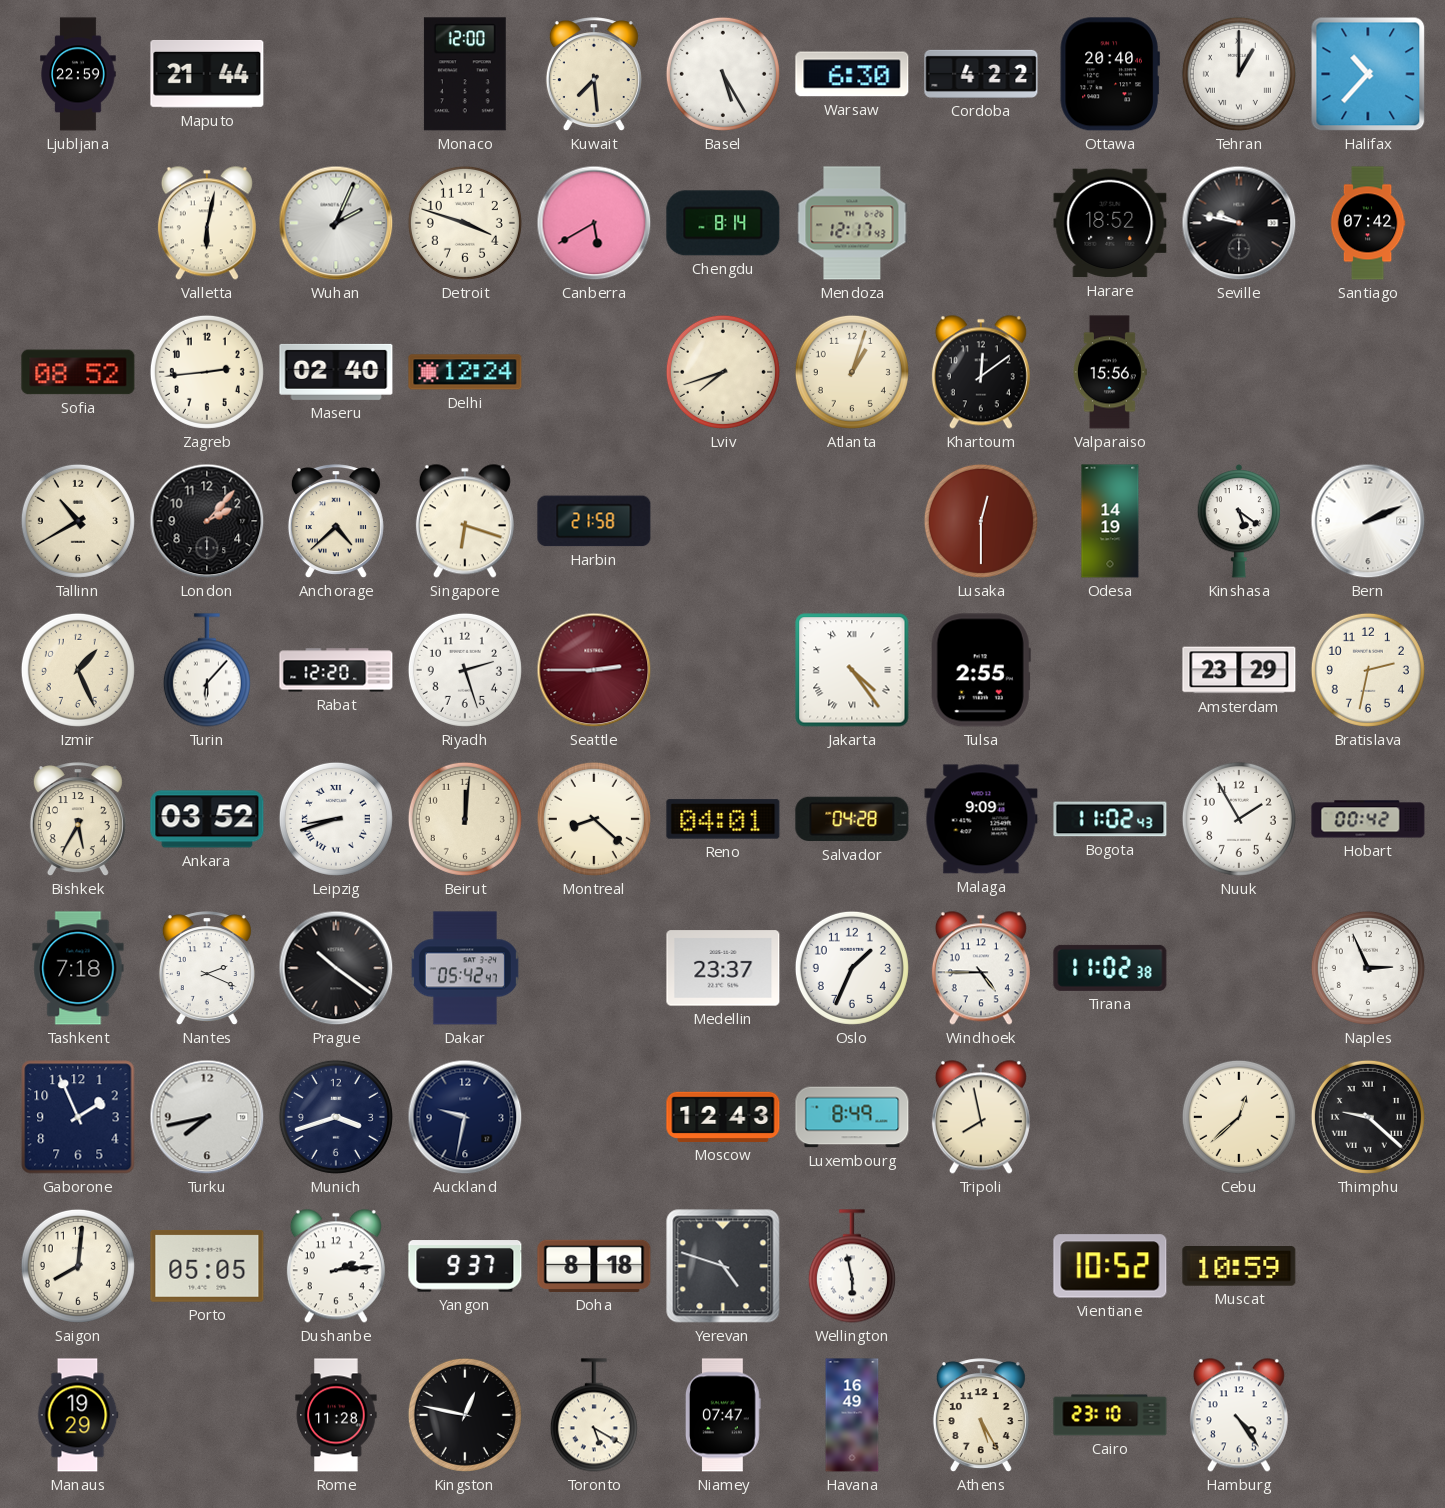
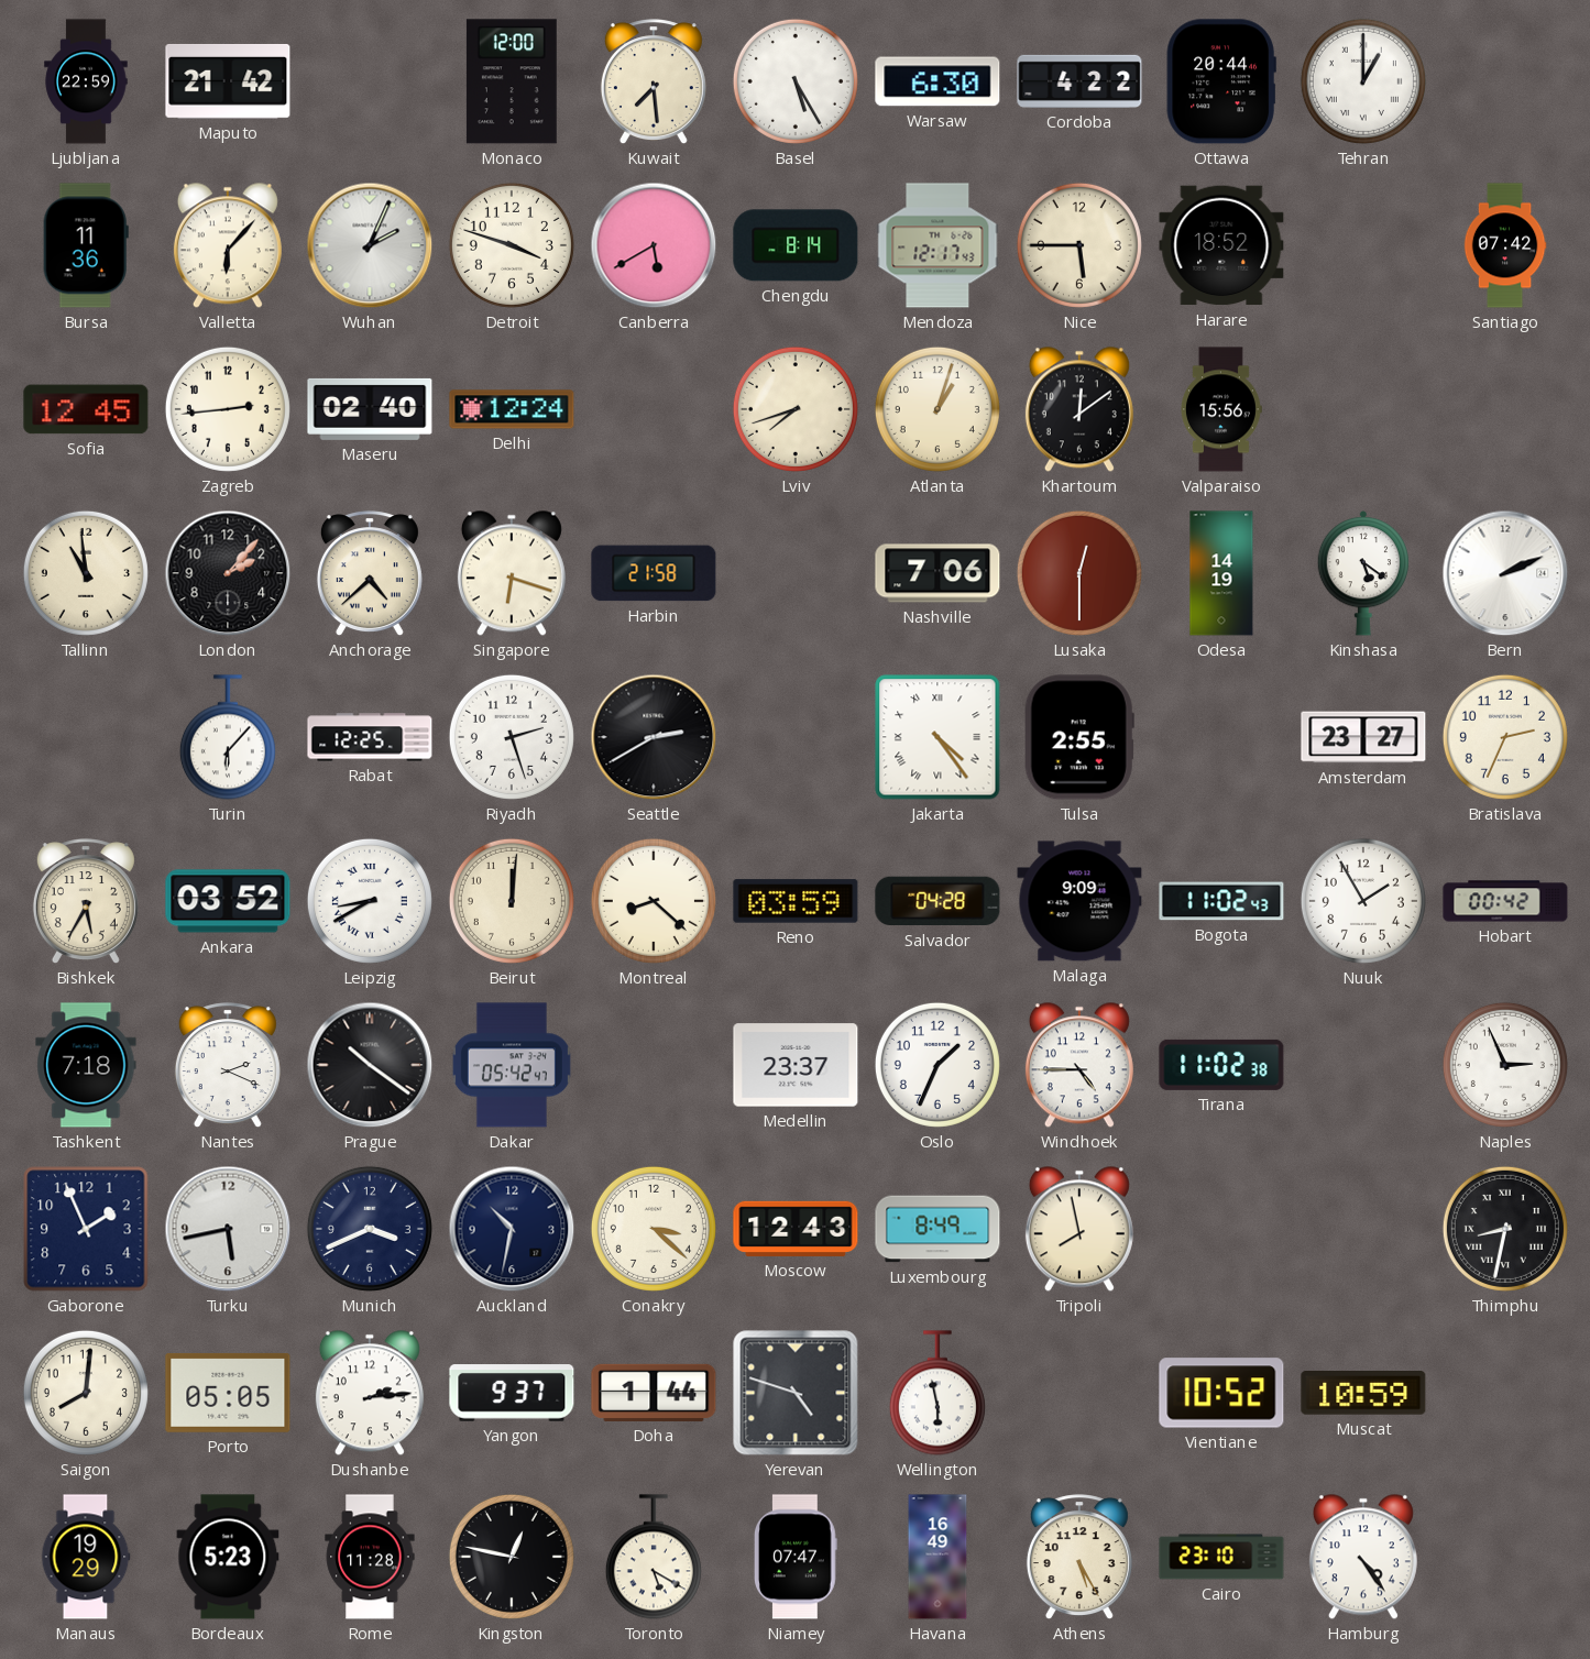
Maputo: 21:44 -> 21:42 (228, 81)
Ottawa: 20:40 -> 20:44 (1221, 81)
Halifax: 10:37 -> none (1368, 74)
Bursa: none -> 11:36 (86, 245)
Valletta: 6:02 -> 6:07 (228, 245)
Nice: none -> 5:45 (1079, 245)
Seville: 9:47 -> none (1239, 223)
Sofia: 08:52 -> 12:45 (86, 409)
Tallinn: 10:40 -> 10:59 (86, 573)
Nashville: none -> 7:06 (937, 573)
Izmir: 1:26 -> none (78, 670)
Rabat: 12:20 -> 12:25 (370, 737)
Seattle: 2:45 -> 2:40 (654, 737)
Seattle dial: burgundy -> black (654, 737)
Amsterdam: 23:29 -> 23:27 (1363, 737)
Bratislava: 2:32 -> 2:34 (1505, 737)
Leipzig: 8:42 -> 8:40 (370, 901)
Reno: 04:01 -> 03:59 (796, 901)
Turku: 7:43 -> 5:43 (228, 1229)
Munich: 3:42 -> 3:41 (370, 1229)
Auckland: 9:32 -> 10:32 (512, 1229)
Conakry: none -> 3:22 (654, 1229)
Cebu: 12:38 -> none (1239, 1117)
Thimphu: 9:22 -> 8:32 (1505, 1229)
Doha: 8:18 -> 1:44 (654, 1393)
Bordeaux: none -> 5:23 (228, 1557)
